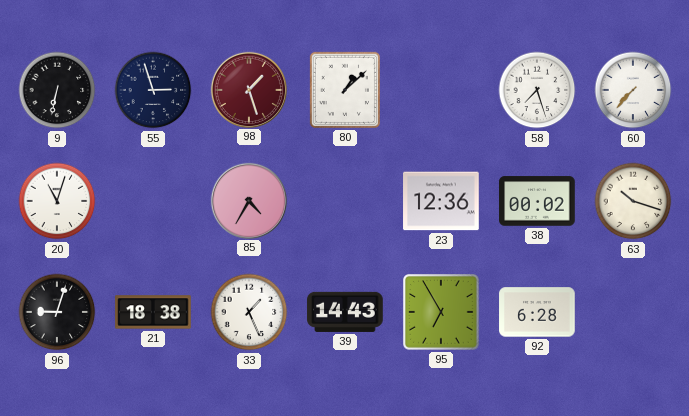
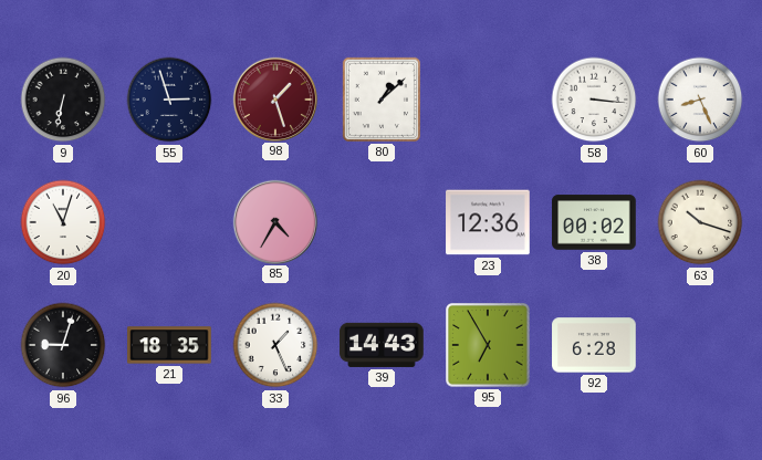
58: 7:27 -> 3:16 (594, 100)
60: 7:37 -> 8:26 (700, 100)
21: 18:38 -> 18:35 (169, 345)
